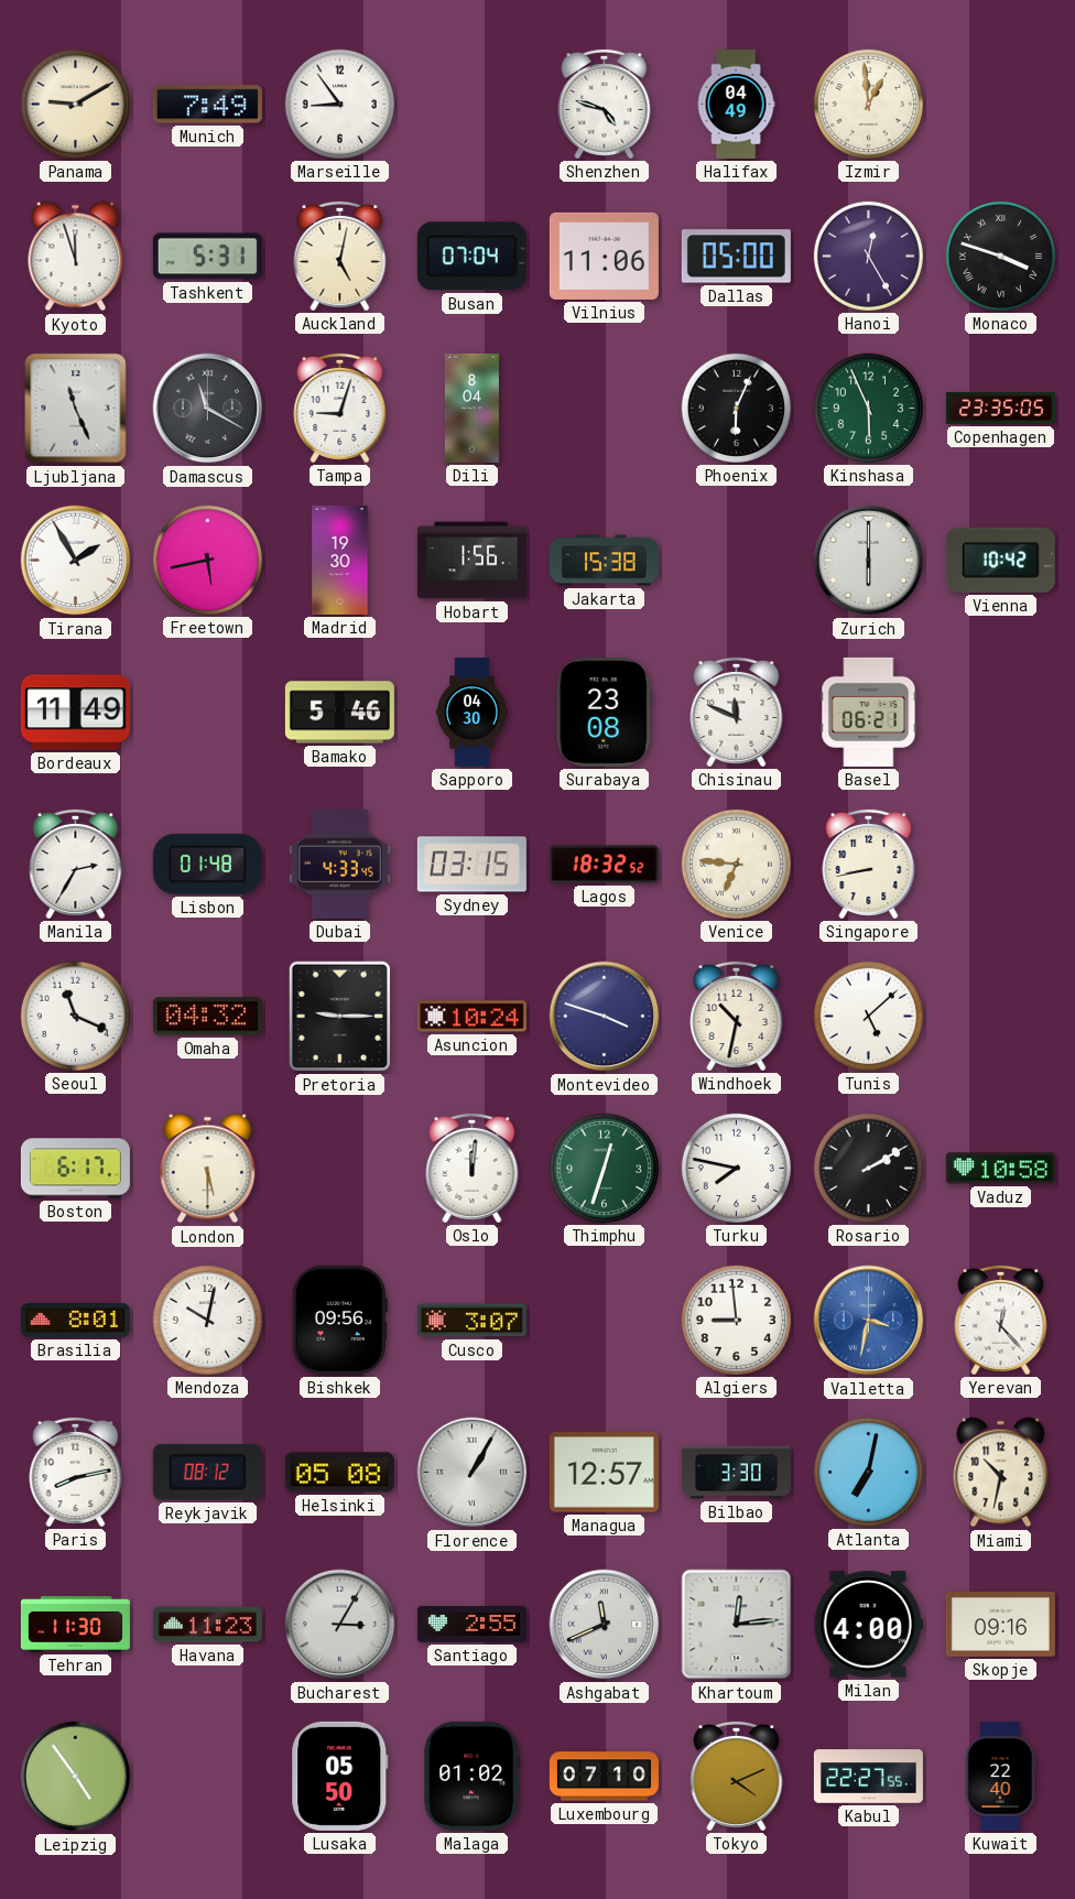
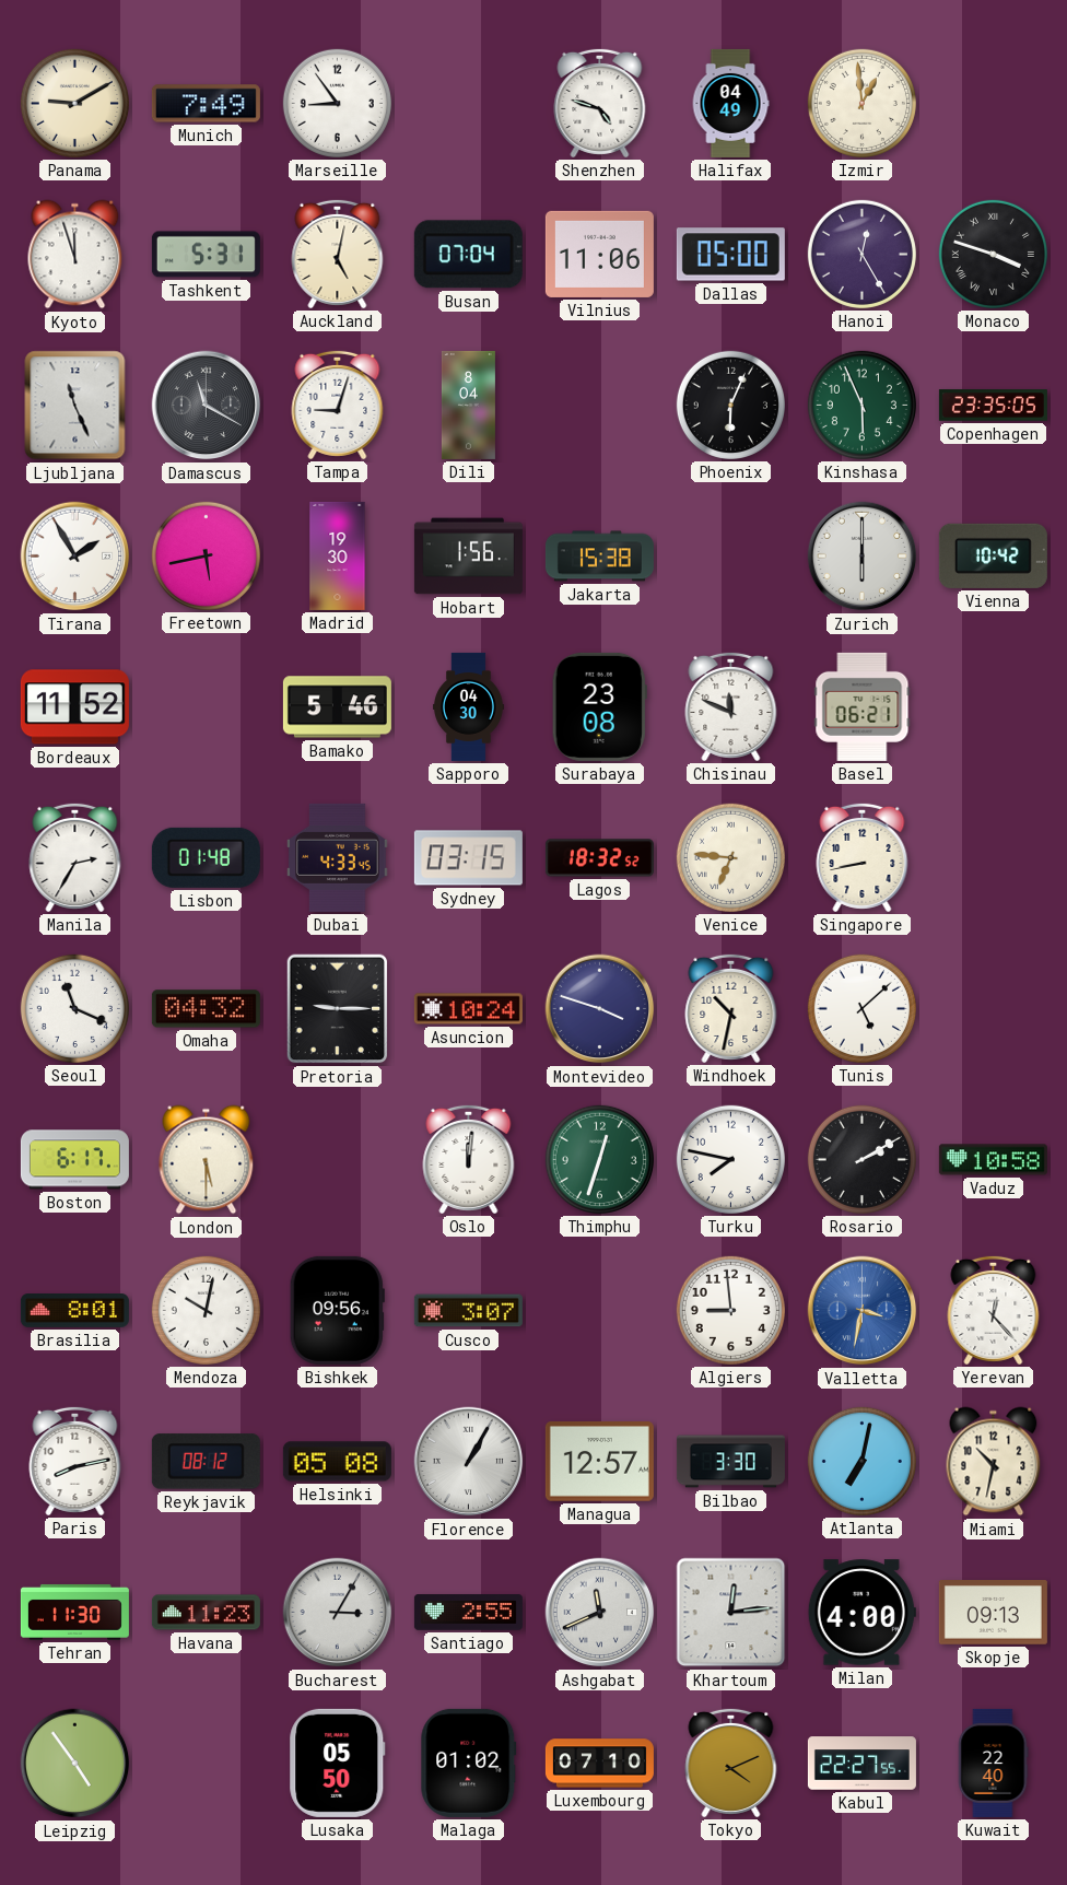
Bordeaux: 11:49 -> 11:52 (74, 707)
Skopje: 09:16 -> 09:13 (993, 1613)
